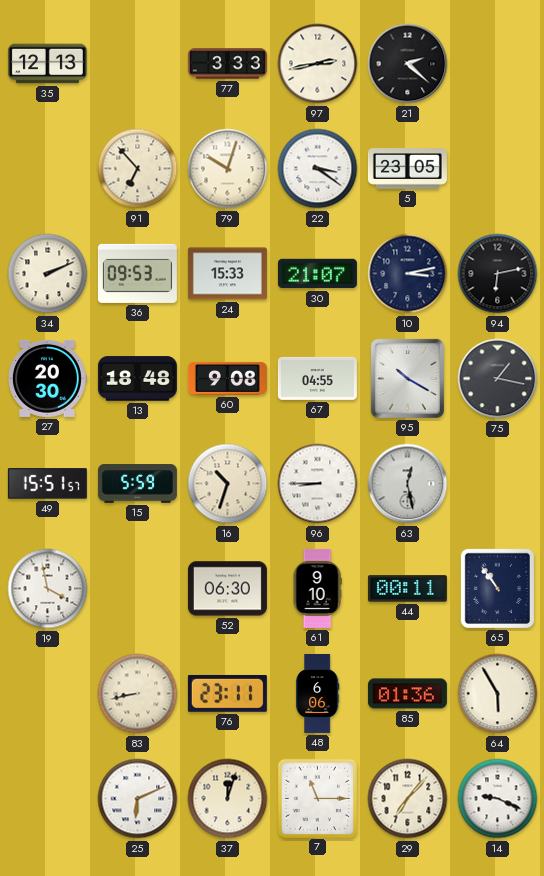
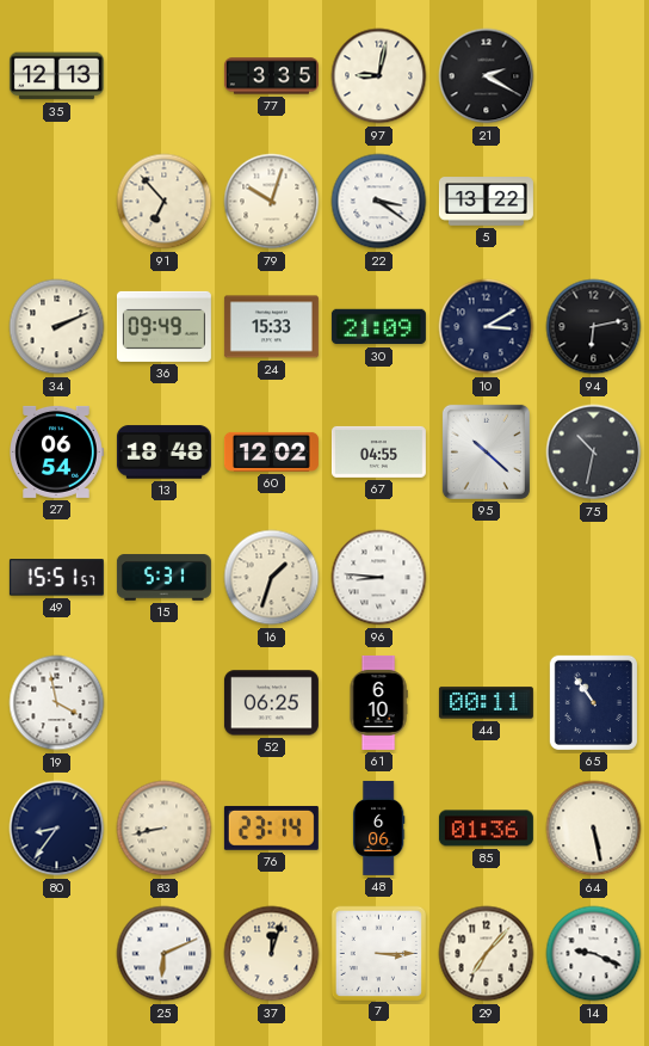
77: 3:33 -> 3:35 (271, 76)
97: 2:43 -> 9:02 (379, 76)
21: 2:22 -> 2:20 (487, 76)
5: 23:05 -> 13:22 (486, 202)
36: 09:53 -> 09:49 (163, 326)
30: 21:07 -> 21:09 (378, 327)
10: 3:13 -> 3:10 (487, 327)
27: 20:30 -> 06:54 (57, 451)
60: 9:08 -> 12:02 (271, 451)
95: 10:20 -> 10:22 (486, 451)
75: 1:17 -> 10:32 (594, 453)
15: 5:59 -> 5:31 (163, 578)
16: 10:33 -> 1:33 (272, 578)
96: 8:45 -> 8:46 (379, 578)
63: 12:28 -> none (408, 484)
52: 06:30 -> 06:25 (271, 703)
61: 9:10 -> 6:10 (378, 702)
80: none -> 8:36 (57, 829)
76: 23:11 -> 23:14 (271, 827)
64: 5:55 -> 5:28 (594, 829)
7: 11:15 -> 3:15 (378, 953)
